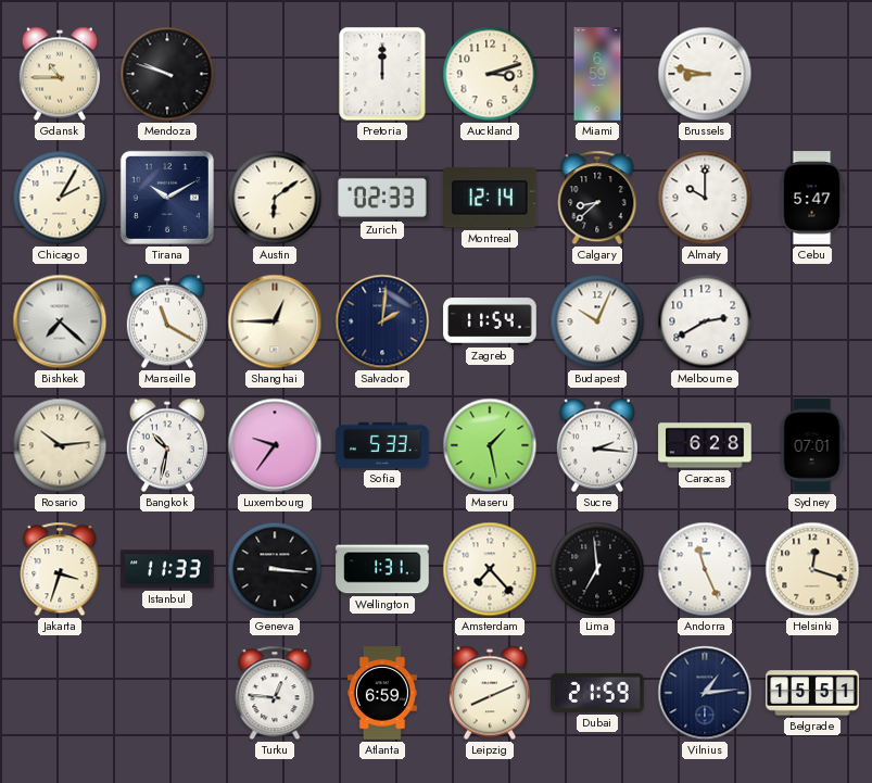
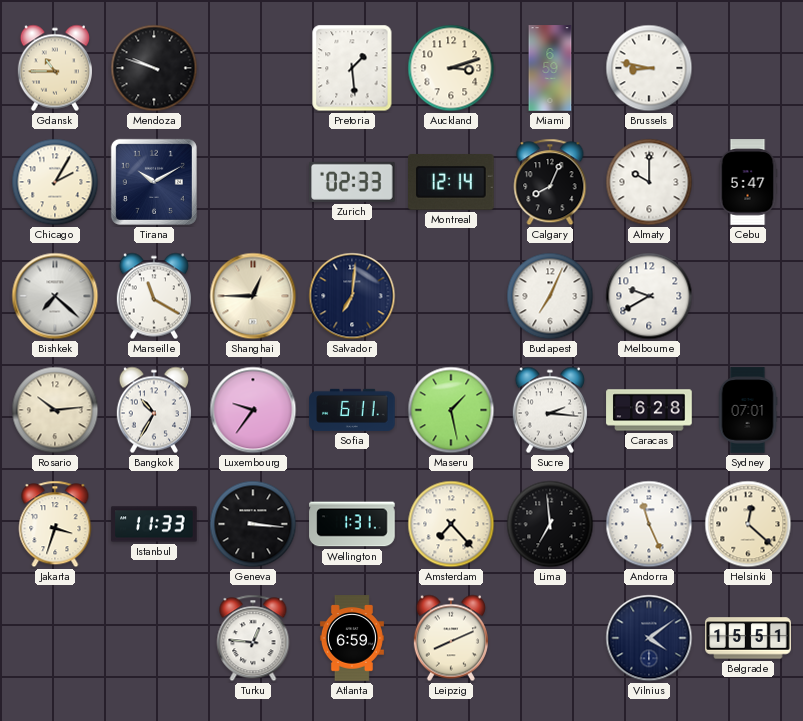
Pretoria: 12:00 -> 1:29 (352, 68)
Austin: 6:09 -> none (275, 198)
Calgary: 8:38 -> 8:04 (550, 182)
Salvador: 2:01 -> 7:01 (352, 296)
Zagreb: 11:54 -> none (490, 321)
Budapest: 10:04 -> 7:04 (550, 296)
Melbourne: 2:40 -> 9:40 (649, 296)
Bangkok: 10:32 -> 10:35 (154, 410)
Sofia: 5:33 -> 6:11 (352, 410)
Helsinki: 12:18 -> 12:22 (748, 524)
Dubai: 21:59 -> none (597, 693)
Vilnius: 1:14 -> 4:09 (649, 638)
